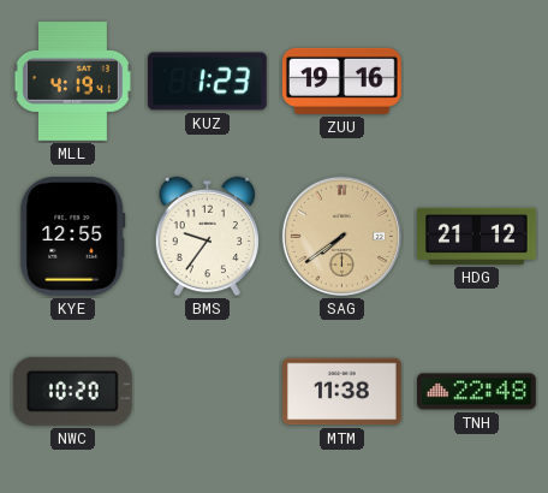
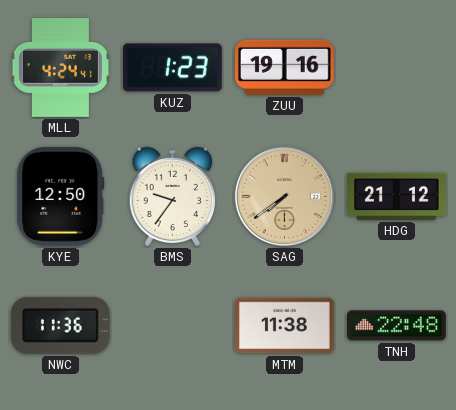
MLL: 4:19 -> 4:24 (60, 68)
KYE: 12:55 -> 12:50 (61, 196)
NWC: 10:20 -> 11:36 (60, 325)
